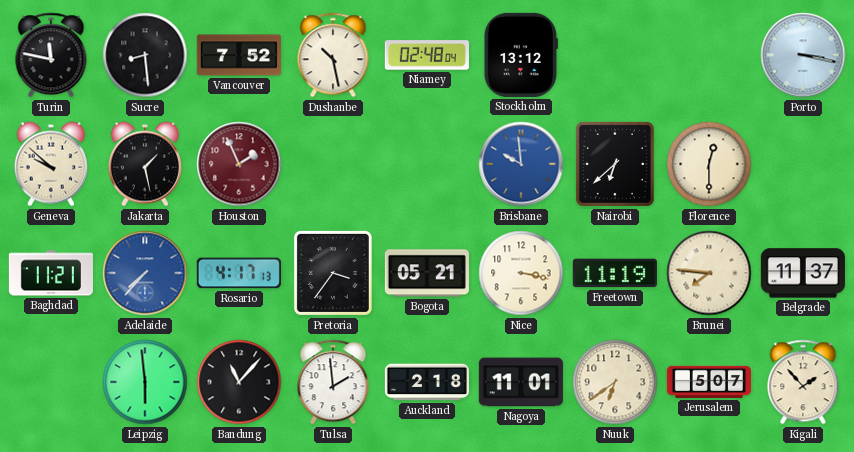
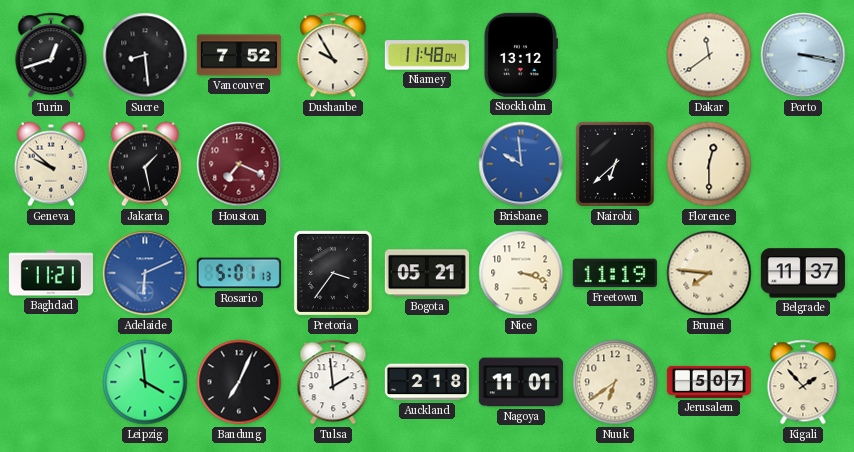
Turin: 11:47 -> 12:42 (51, 55)
Dushanbe: 10:28 -> 9:55 (333, 55)
Niamey: 02:48 -> 11:48 (427, 55)
Dakar: none -> 11:39 (709, 55)
Houston: 1:56 -> 7:19 (239, 164)
Adelaide: 7:37 -> 6:11 (145, 273)
Rosario: 4:17 -> 5:01 (239, 273)
Nice: 3:17 -> 3:18 (521, 273)
Leipzig: 5:59 -> 3:59 (145, 382)
Bandung: 11:07 -> 7:04 (239, 382)
